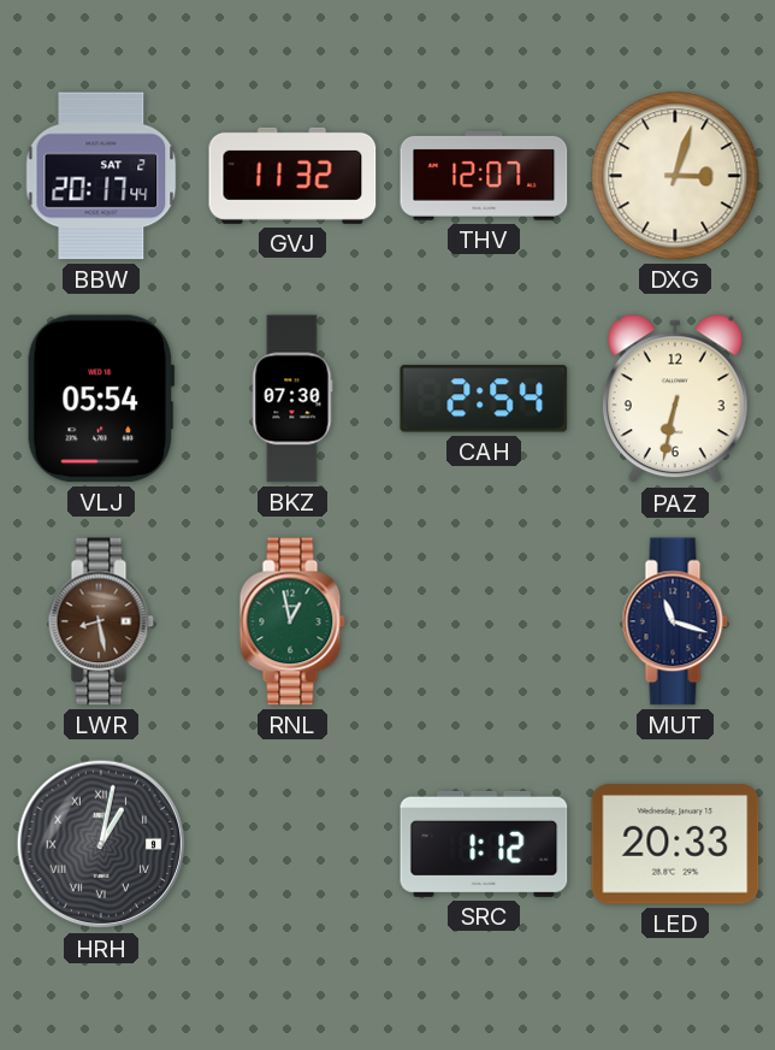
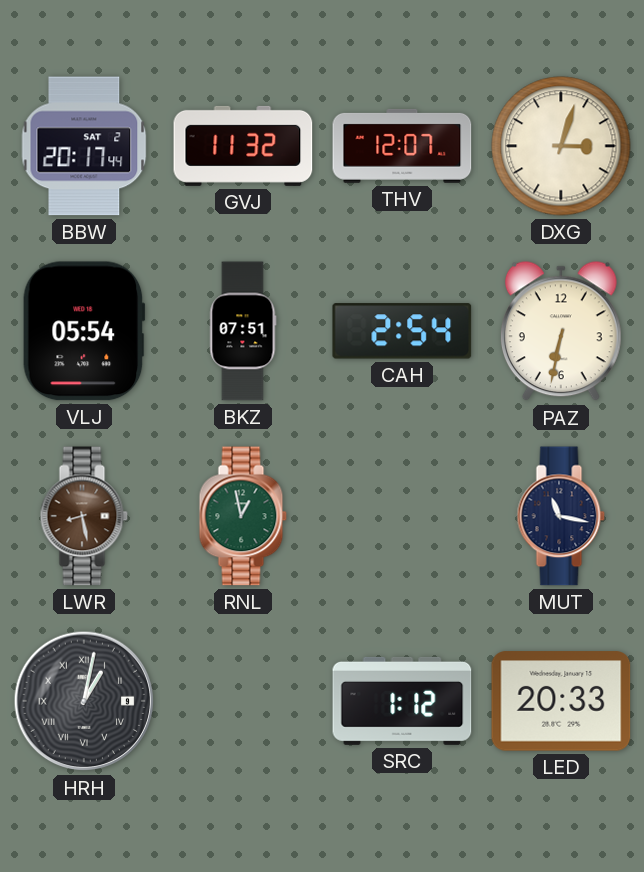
BKZ: 07:30 -> 07:51 (243, 331)
MUT: 11:18 -> 11:17 (561, 516)
